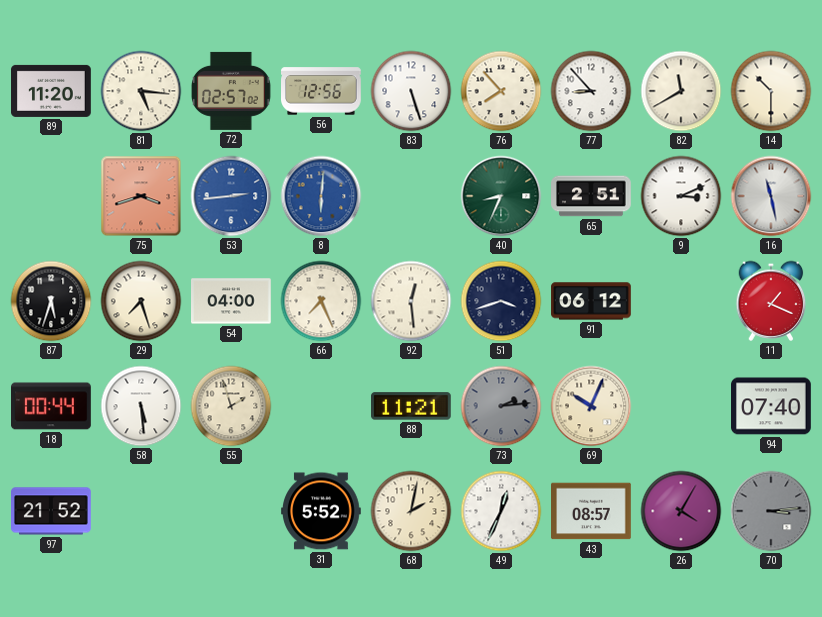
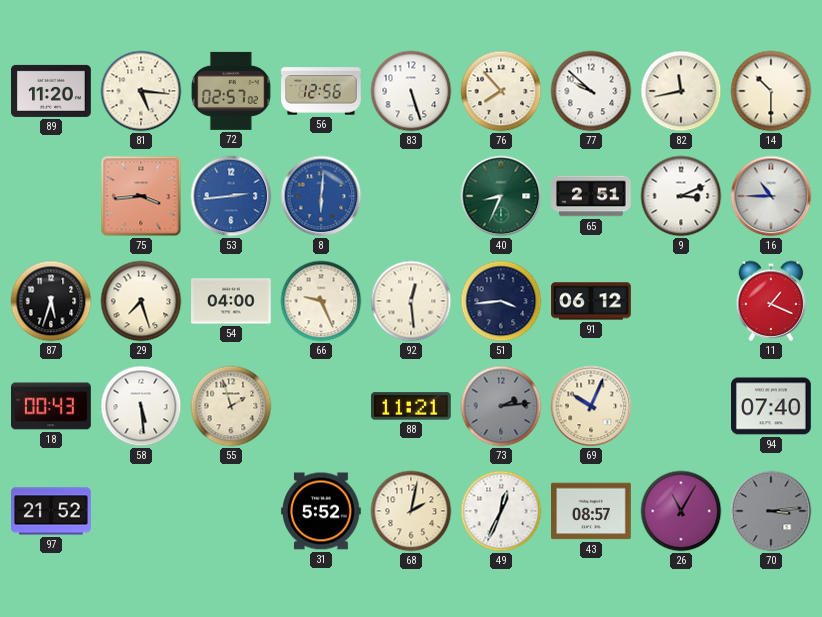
77: 8:53 -> 9:52 (591, 91)
82: 11:40 -> 11:43 (681, 91)
75: 3:42 -> 3:44 (141, 196)
16: 11:28 -> 10:45 (771, 196)
66: 7:26 -> 9:26 (321, 301)
51: 3:42 -> 3:44 (501, 301)
18: 00:44 -> 00:43 (51, 406)
26: 4:05 -> 11:05 (681, 511)
